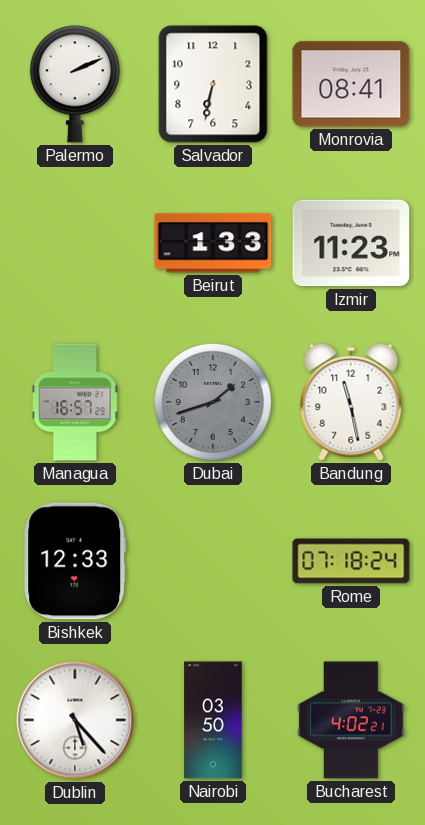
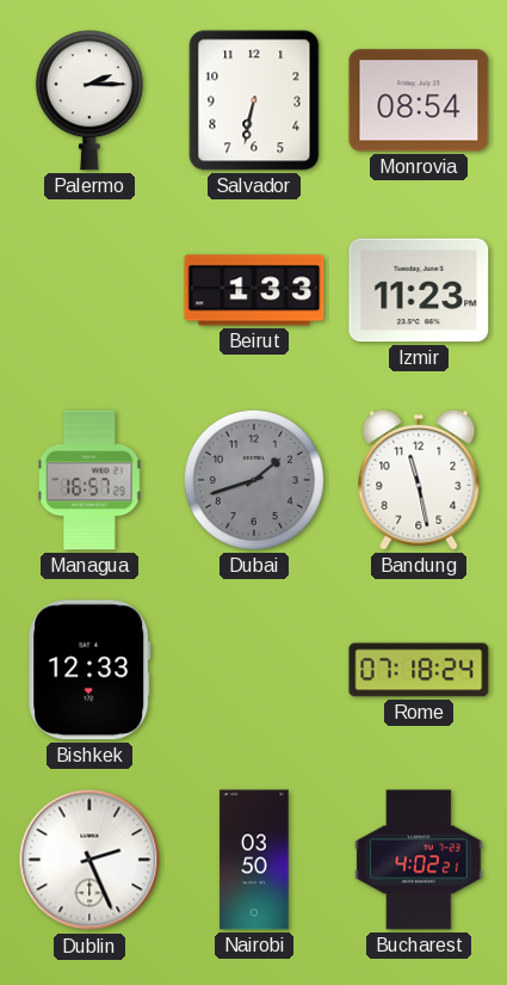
Palermo: 2:11 -> 2:15 (89, 100)
Monrovia: 08:41 -> 08:54 (419, 100)
Dublin: 5:23 -> 2:26 (89, 860)
